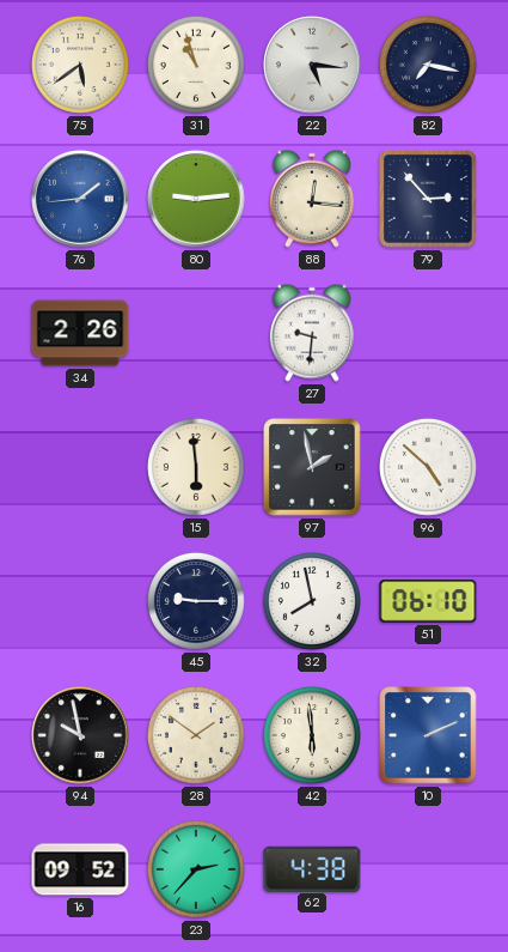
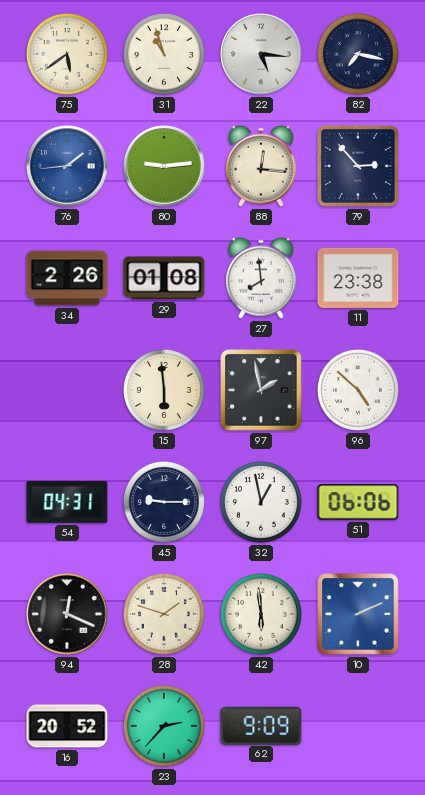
29: none -> 01:08 (164, 278)
27: 9:31 -> 7:59 (261, 278)
11: none -> 23:38 (358, 278)
54: none -> 04:31 (67, 502)
32: 7:58 -> 12:58 (261, 502)
51: 06:10 -> 06:06 (358, 502)
94: 9:58 -> 12:19 (67, 614)
28: 1:51 -> 1:48 (164, 614)
16: 09:52 -> 20:52 (67, 726)
62: 4:38 -> 9:09 (261, 725)
